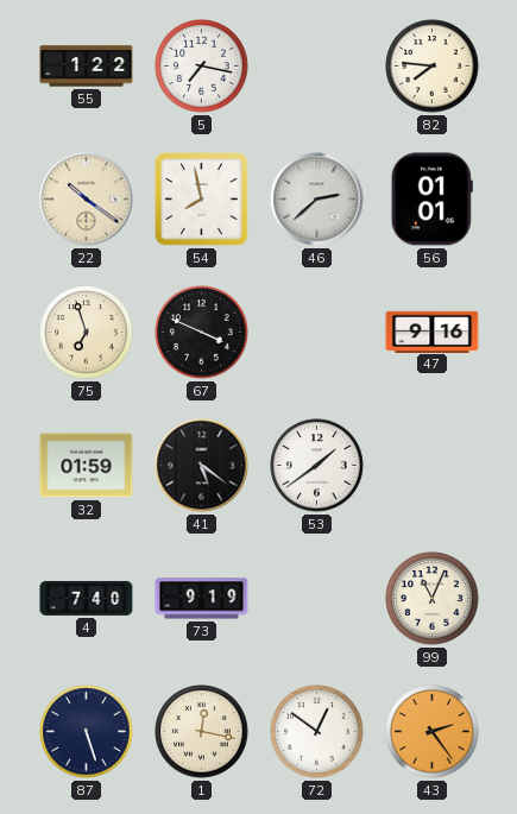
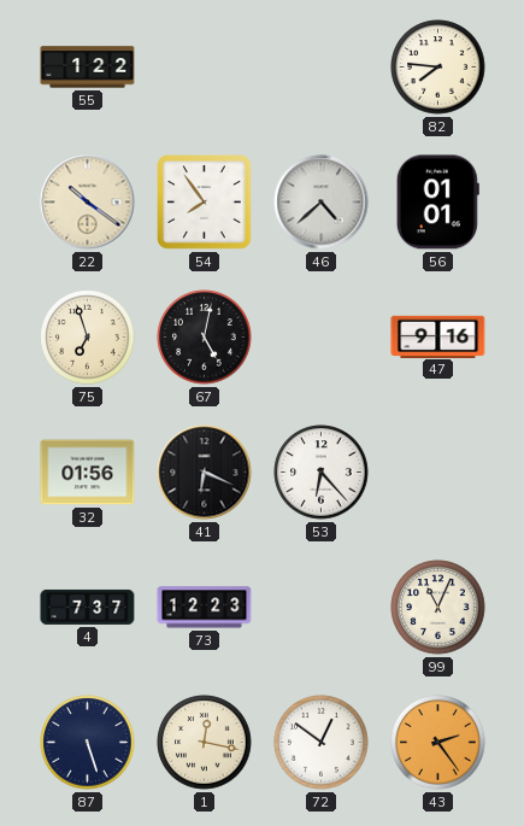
5: 7:17 -> none (202, 67)
54: 7:58 -> 7:54 (205, 203)
46: 2:38 -> 4:38 (322, 203)
67: 3:49 -> 5:02 (205, 338)
32: 01:59 -> 01:56 (88, 473)
41: 5:21 -> 6:19 (205, 473)
53: 1:39 -> 6:23 (322, 473)
4: 7:40 -> 7:37 (88, 607)
73: 9:19 -> 12:23 (205, 608)
